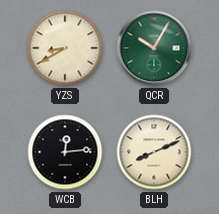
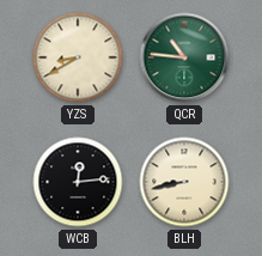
QCR: 10:05 -> 10:46 (184, 57)
BLH: 8:11 -> 8:43 (184, 182)
